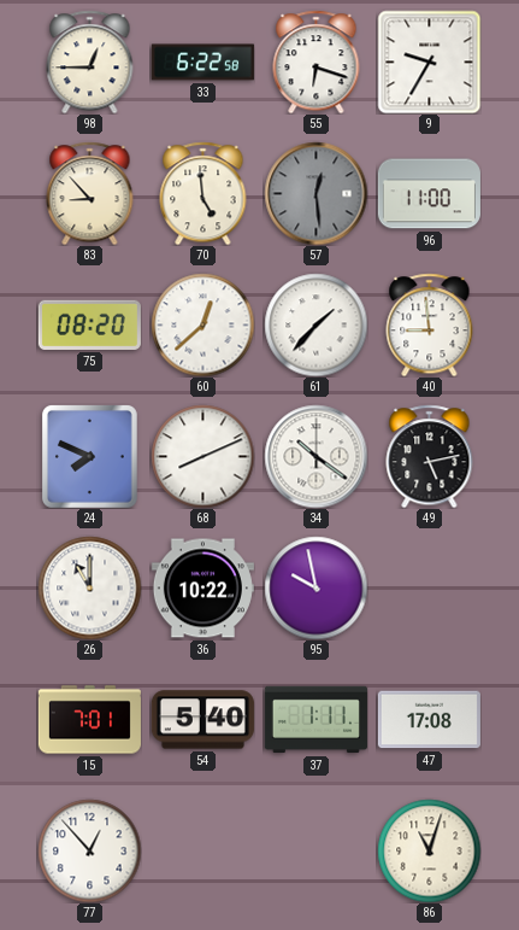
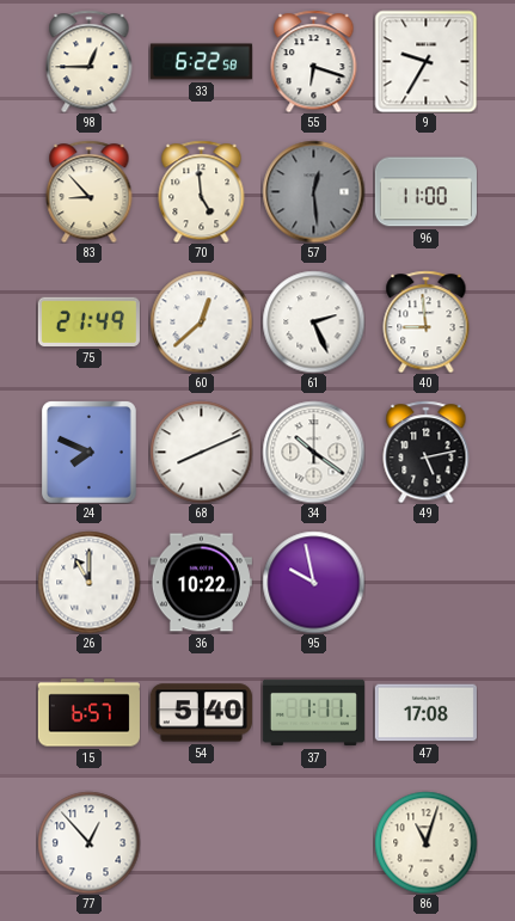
75: 08:20 -> 21:49 (88, 321)
61: 1:37 -> 2:26 (313, 321)
15: 7:01 -> 6:57 (88, 713)
